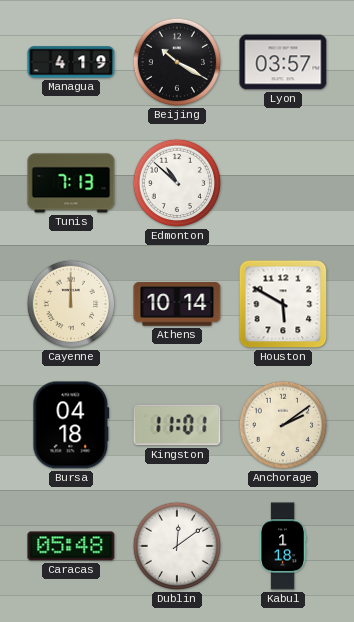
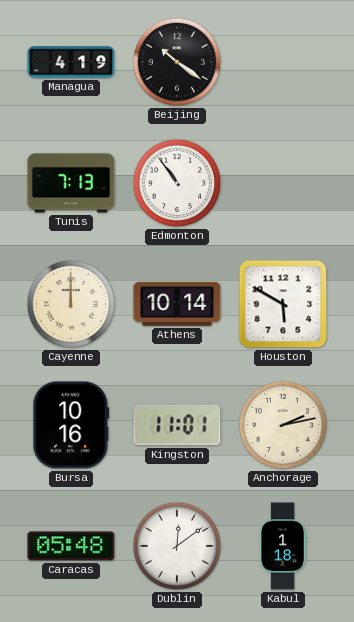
Beijing: 10:20 -> 10:21 (177, 62)
Lyon: 03:57 -> none (283, 62)
Edmonton: 10:52 -> 10:54 (177, 183)
Bursa: 04:18 -> 10:16 (71, 425)
Anchorage: 2:09 -> 2:13 (283, 425)
